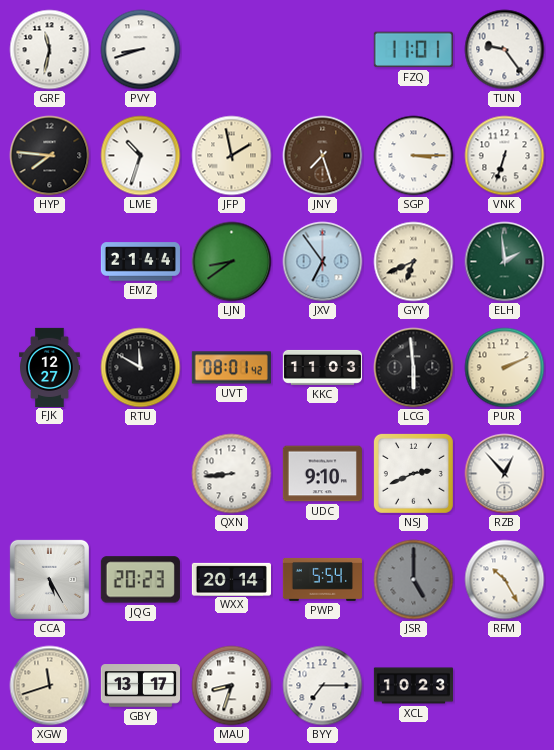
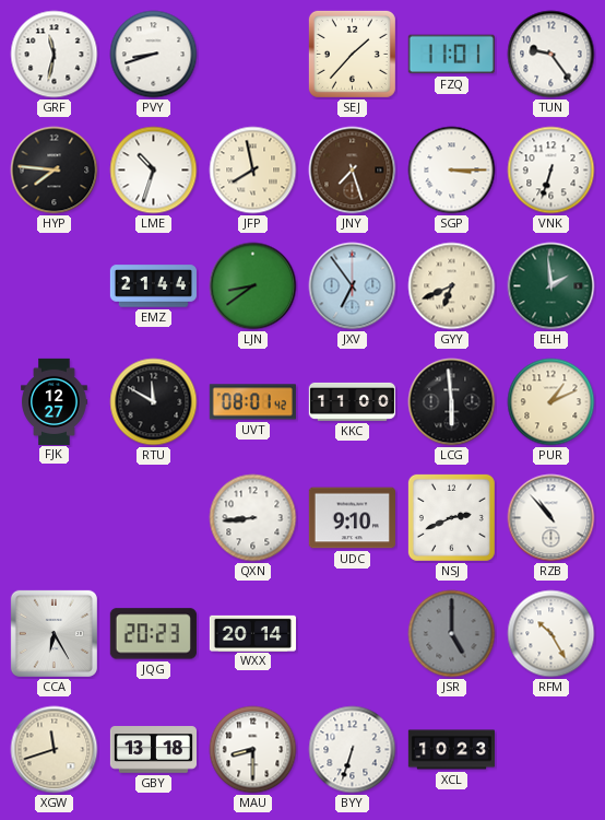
SEJ: none -> 1:37 (352, 54)
JFP: 1:58 -> 7:58 (253, 171)
KKC: 11:03 -> 11:00 (352, 401)
PUR: 2:11 -> 1:11 (551, 402)
RZB: 12:53 -> 10:53 (551, 518)
CCA: 5:25 -> 6:25 (54, 633)
PWP: 5:54 -> none (322, 579)
GBY: 13:17 -> 13:18 (153, 750)
MAU: 8:33 -> 8:30 (253, 750)
BYY: 7:15 -> 6:33 (353, 750)
